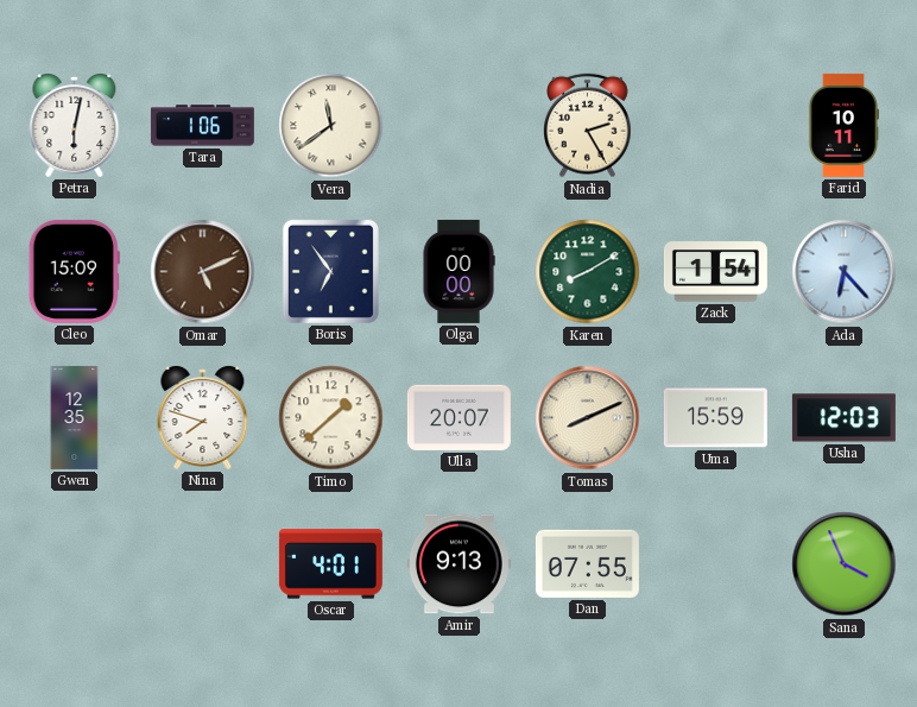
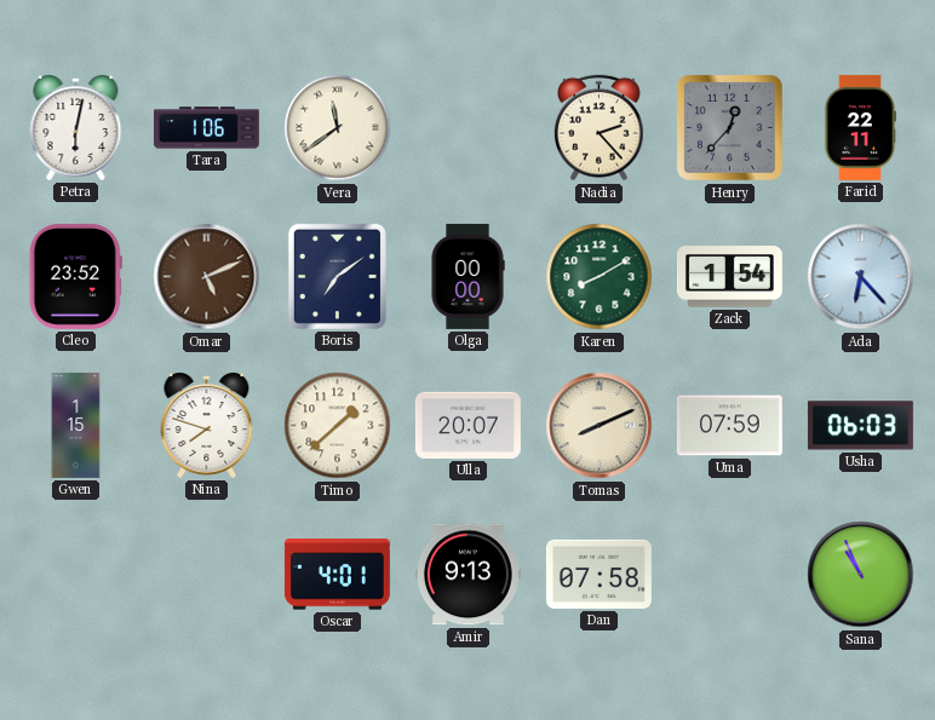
Nadia: 2:25 -> 2:23 (600, 128)
Henry: none -> 12:37 (730, 128)
Farid: 10:11 -> 22:11 (860, 127)
Cleo: 15:09 -> 23:52 (75, 276)
Boris: 6:54 -> 7:09 (337, 276)
Gwen: 12:35 -> 1:15 (76, 425)
Uma: 15:59 -> 07:59 (729, 426)
Usha: 12:03 -> 06:03 (860, 426)
Dan: 07:55 -> 07:58 (598, 574)
Sana: 3:56 -> 10:56 (861, 575)
